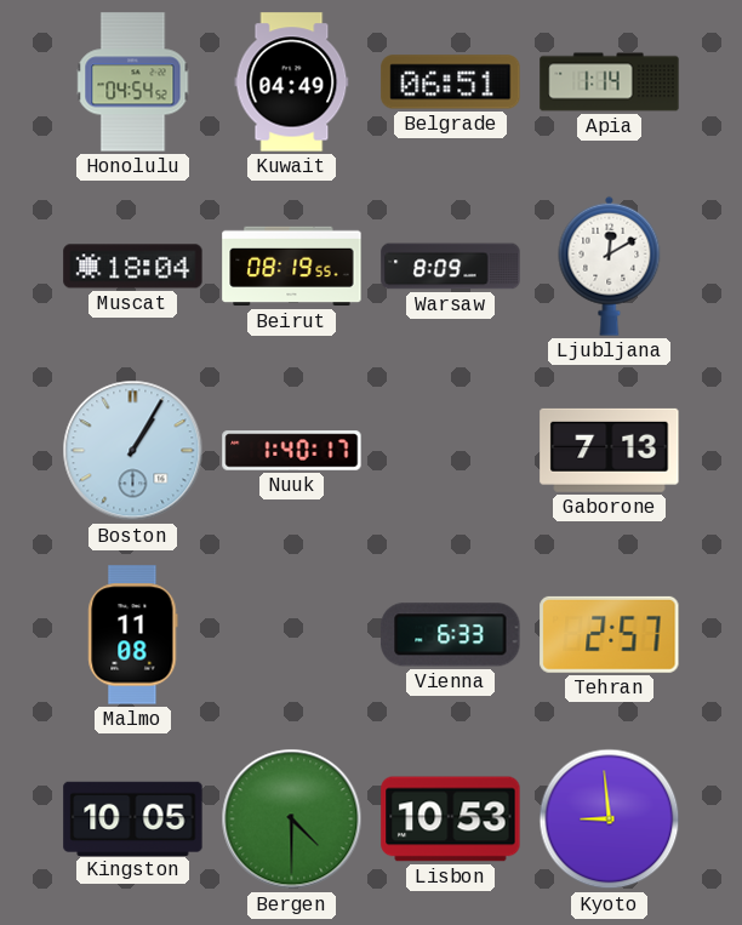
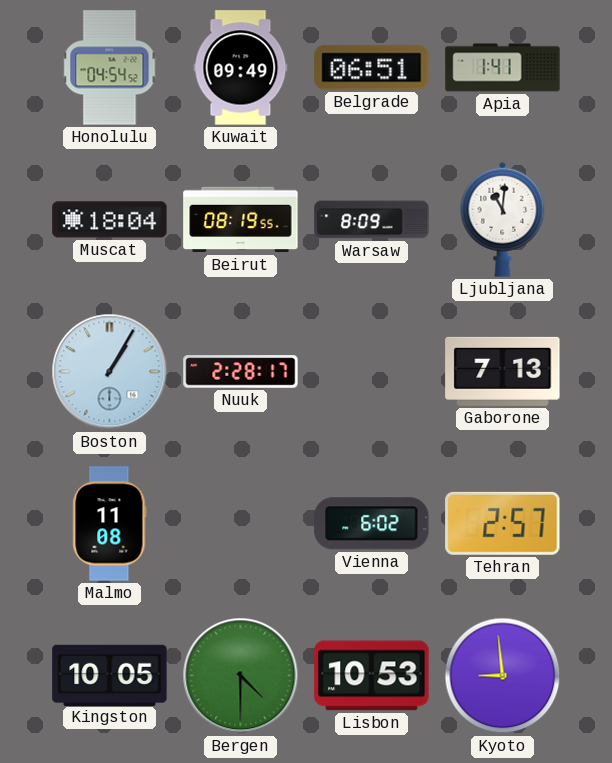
Kuwait: 04:49 -> 09:49 (241, 68)
Apia: 1:14 -> 1:41 (503, 68)
Ljubljana: 12:10 -> 11:01 (503, 219)
Nuuk: 1:40 -> 2:28 (241, 372)
Vienna: 6:33 -> 6:02 (372, 524)
